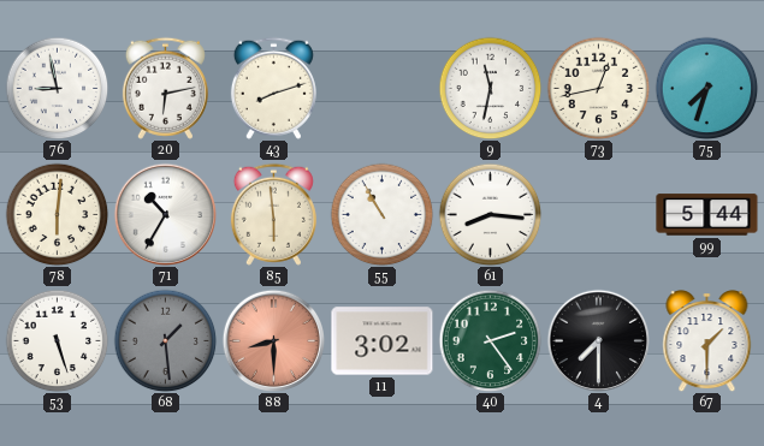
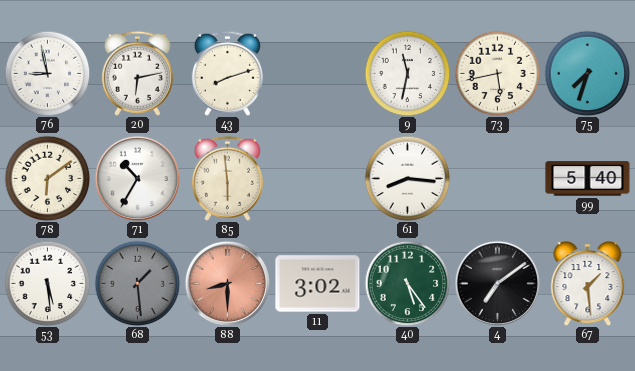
73: 12:43 -> 5:43 (497, 73)
78: 6:01 -> 6:09 (47, 178)
55: 10:55 -> none (381, 214)
99: 5:44 -> 5:40 (588, 179)
53: 5:27 -> 5:29 (47, 283)
40: 2:24 -> 5:24 (407, 283)
4: 7:30 -> 7:09 (497, 283)
67: 1:30 -> 1:29 (588, 284)
